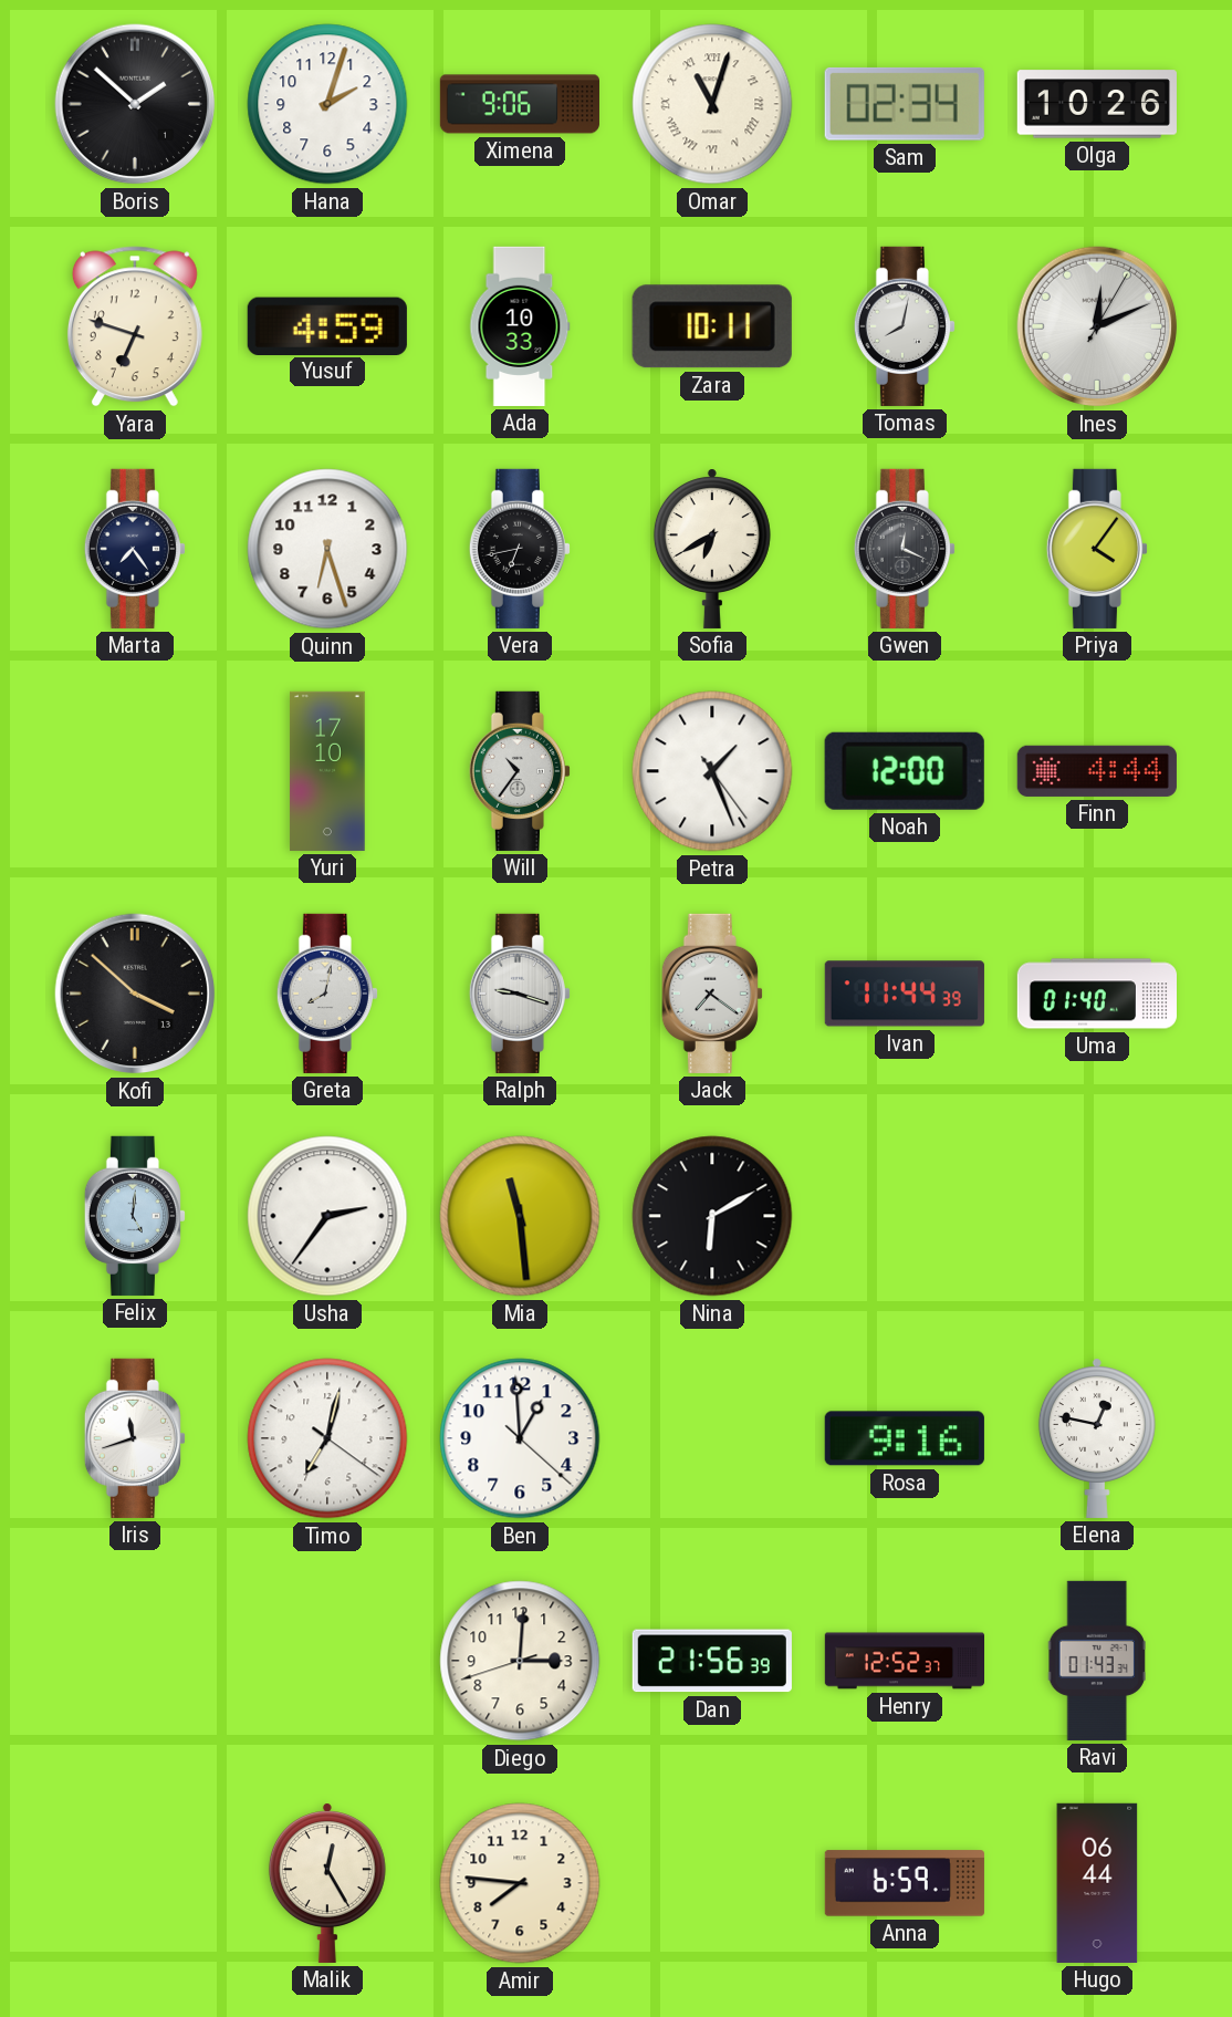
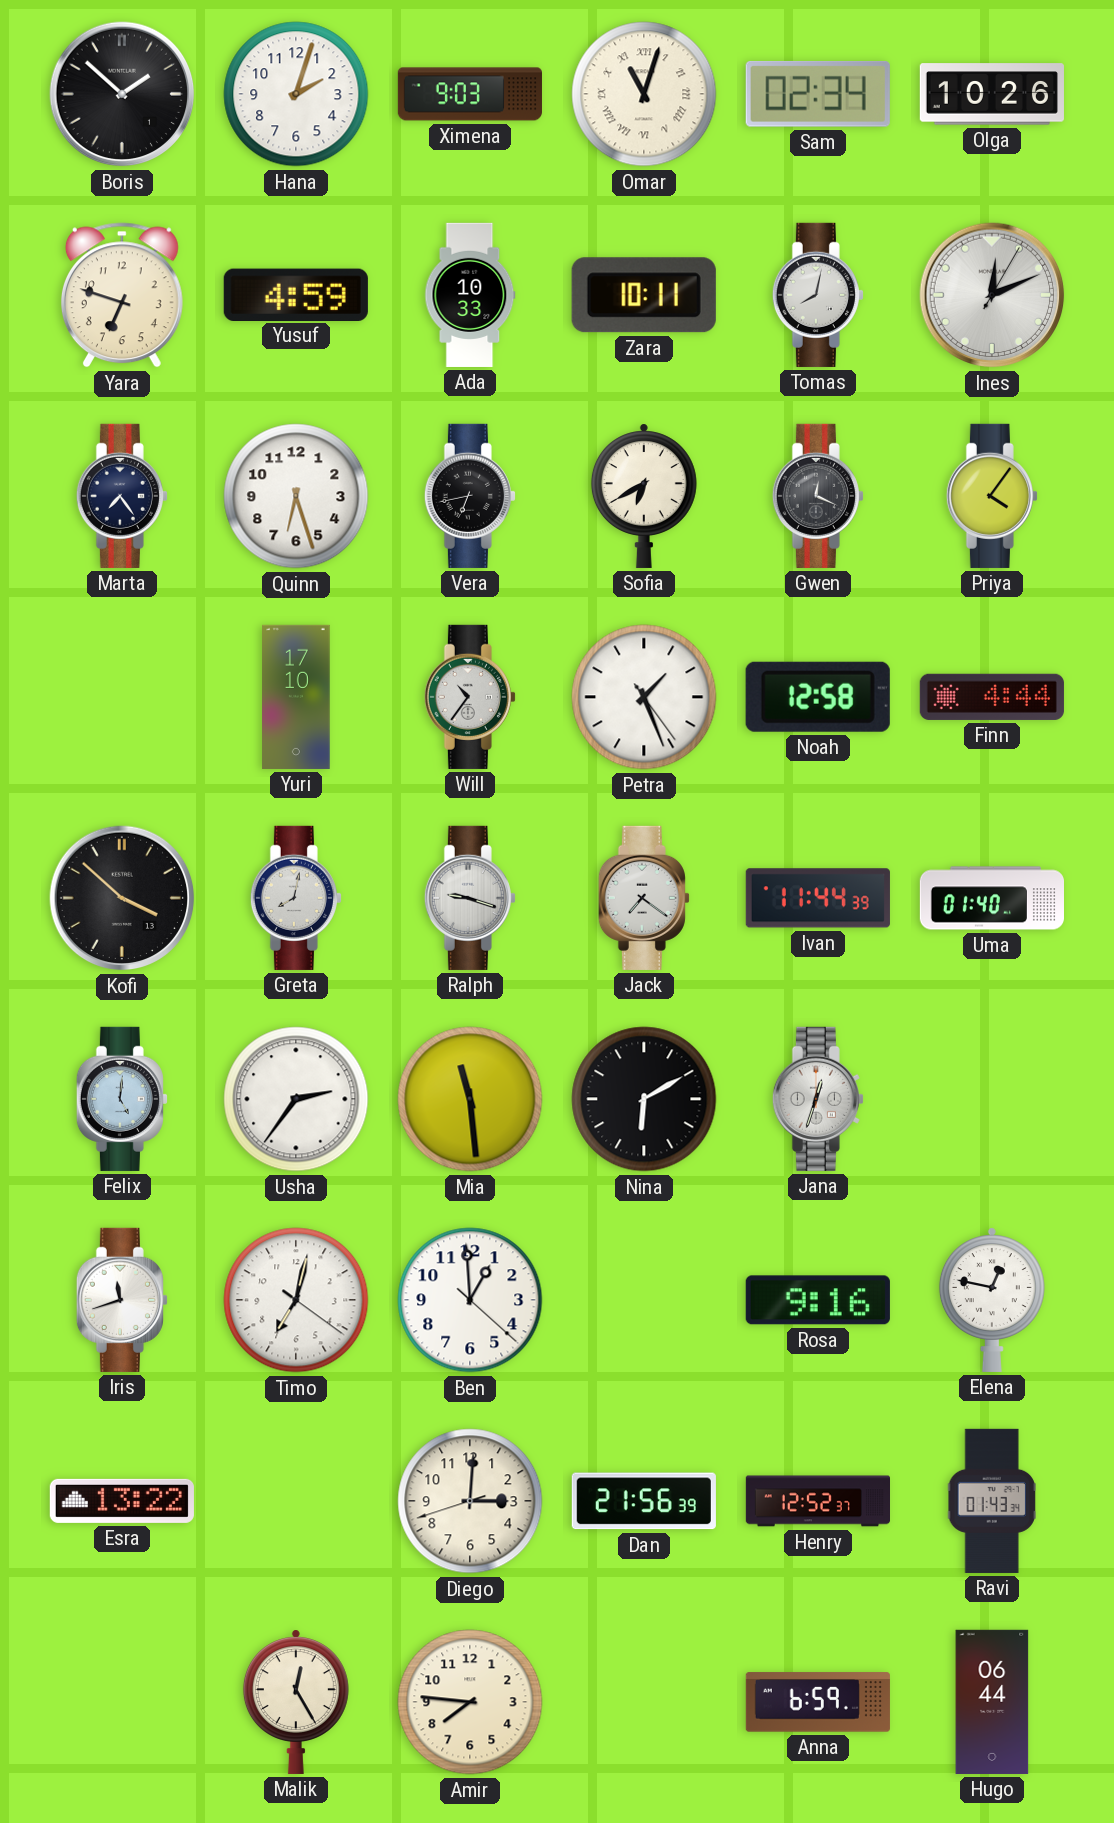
Ximena: 9:06 -> 9:03 (470, 94)
Noah: 12:00 -> 12:58 (818, 697)
Jana: none -> 12:33 (818, 1099)
Esra: none -> 13:22 (122, 1501)
